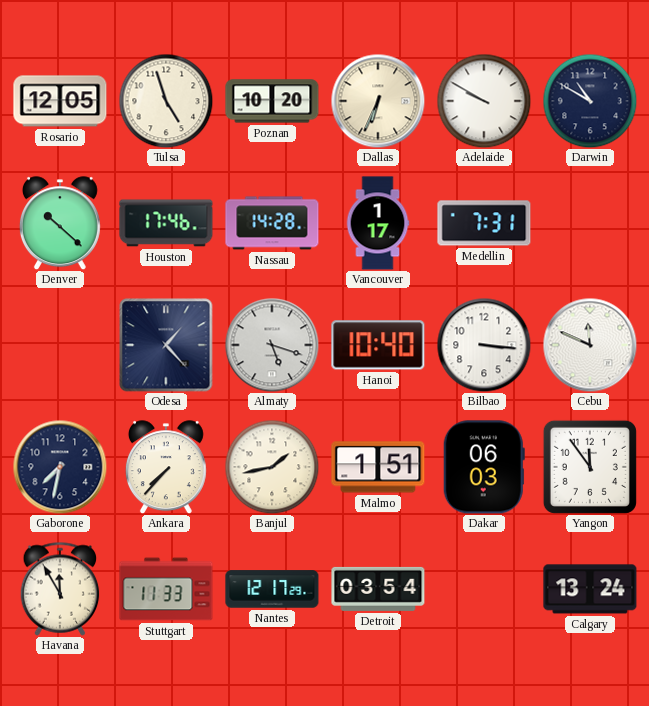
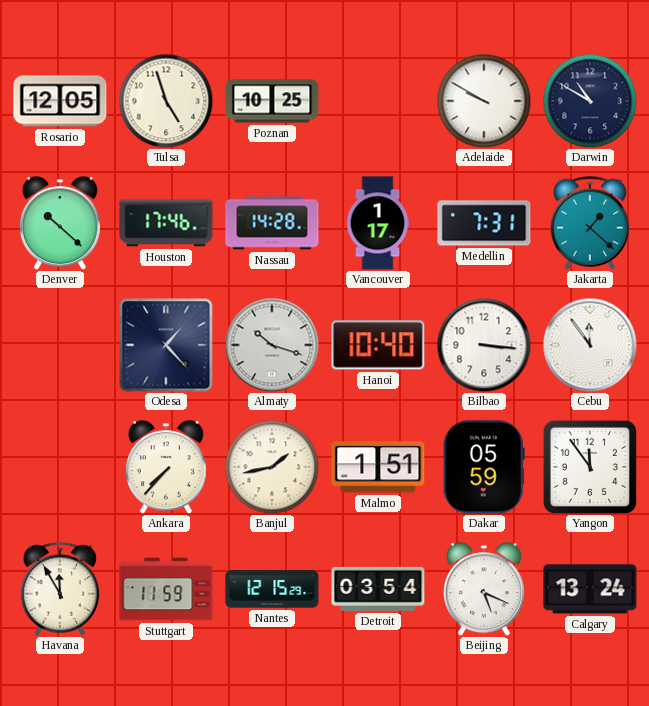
Poznan: 10:20 -> 10:25 (272, 101)
Dallas: 6:34 -> none (378, 101)
Jakarta: none -> 1:22 (590, 223)
Almaty: 5:18 -> 10:18 (272, 345)
Cebu: 11:49 -> 11:54 (590, 345)
Gaborone: 7:32 -> none (60, 467)
Dakar: 06:03 -> 05:59 (484, 467)
Stuttgart: 11:33 -> 11:59 (166, 589)
Nantes: 12:17 -> 12:15 (272, 589)
Beijing: none -> 5:19 (484, 589)
